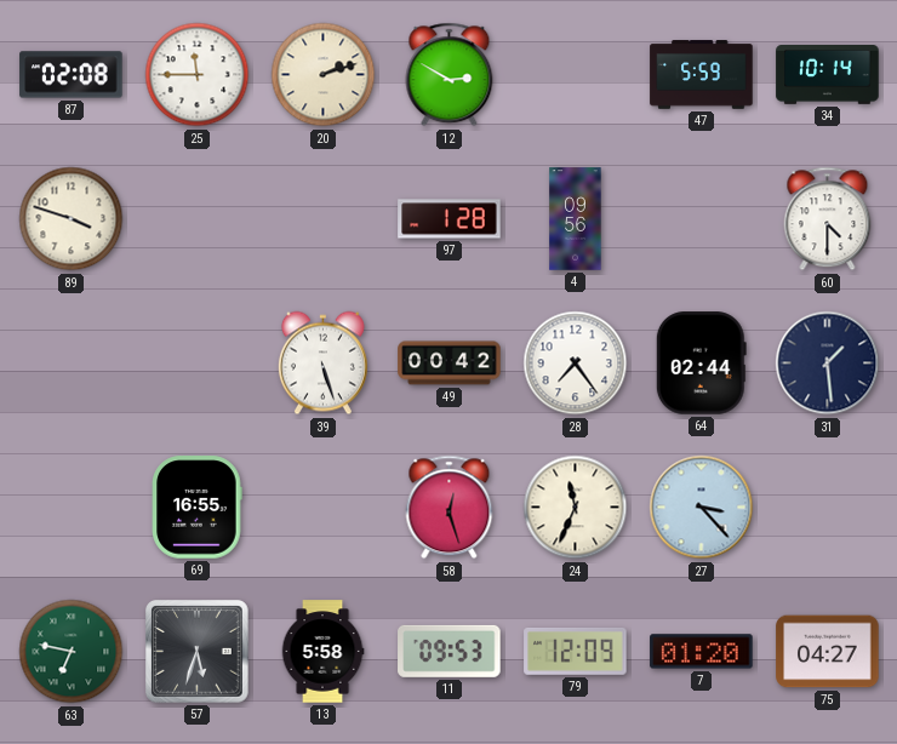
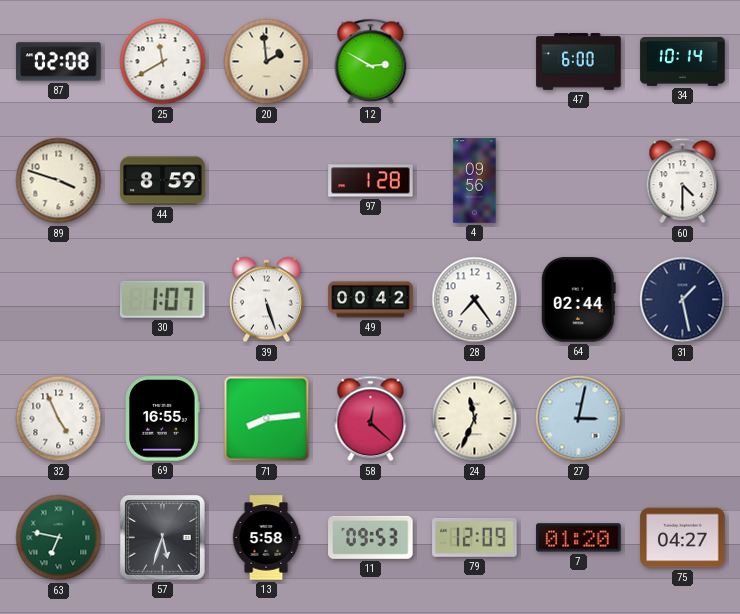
25: 11:45 -> 11:40 (163, 62)
20: 2:12 -> 1:59 (267, 62)
47: 5:59 -> 6:00 (579, 62)
44: none -> 8:59 (163, 181)
30: none -> 1:07 (163, 299)
31: 1:29 -> 1:28 (683, 300)
32: none -> 4:56 (59, 419)
71: none -> 8:14 (267, 419)
58: 12:27 -> 12:22 (371, 419)
27: 3:23 -> 3:02 (579, 419)
